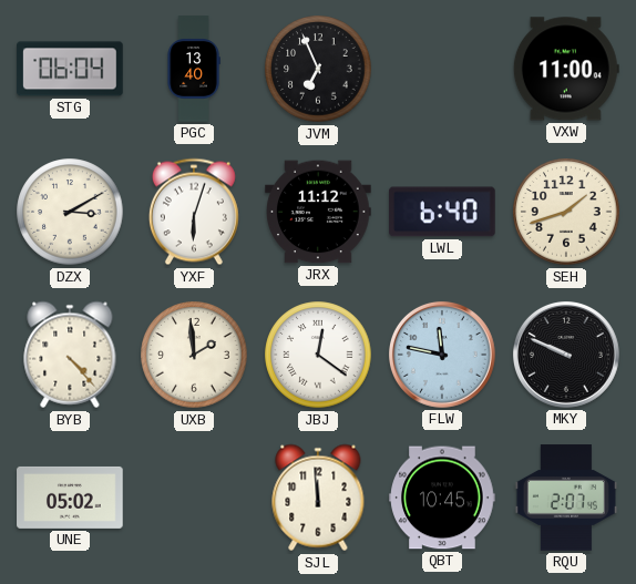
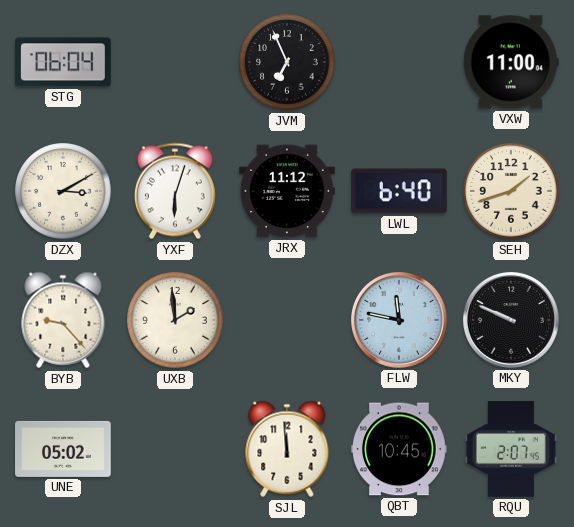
PGC: 13:40 -> none (194, 69)
BYB: 4:23 -> 9:23 (63, 320)
JBJ: 12:21 -> none (318, 355)
